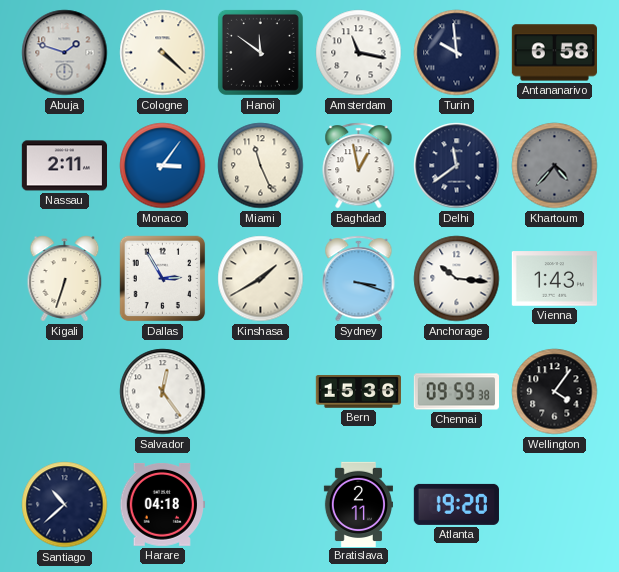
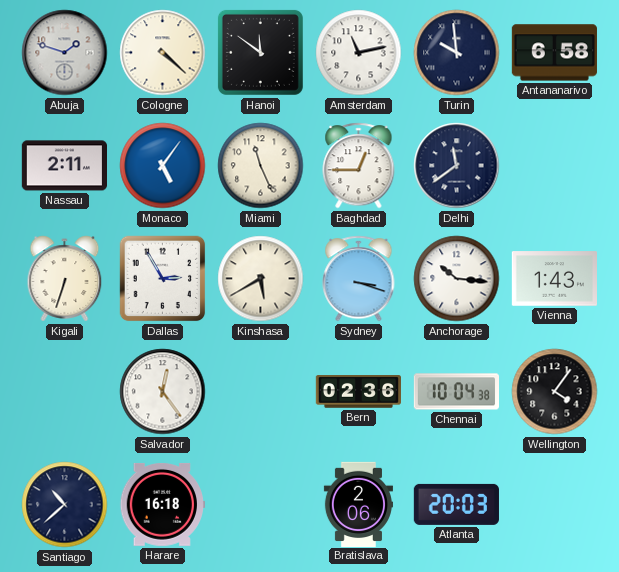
Amsterdam: 11:17 -> 11:13 (359, 53)
Monaco: 3:06 -> 5:06 (163, 166)
Baghdad: 12:58 -> 12:45 (359, 166)
Khartoum: 4:37 -> none (555, 166)
Kinshasa: 1:40 -> 5:40 (261, 279)
Bern: 15:36 -> 02:36 (358, 392)
Chennai: 09:59 -> 10:04 (456, 392)
Harare: 04:18 -> 16:18 (162, 504)
Bratislava: 2:11 -> 2:06 (358, 504)
Atlanta: 19:20 -> 20:03 (456, 504)
